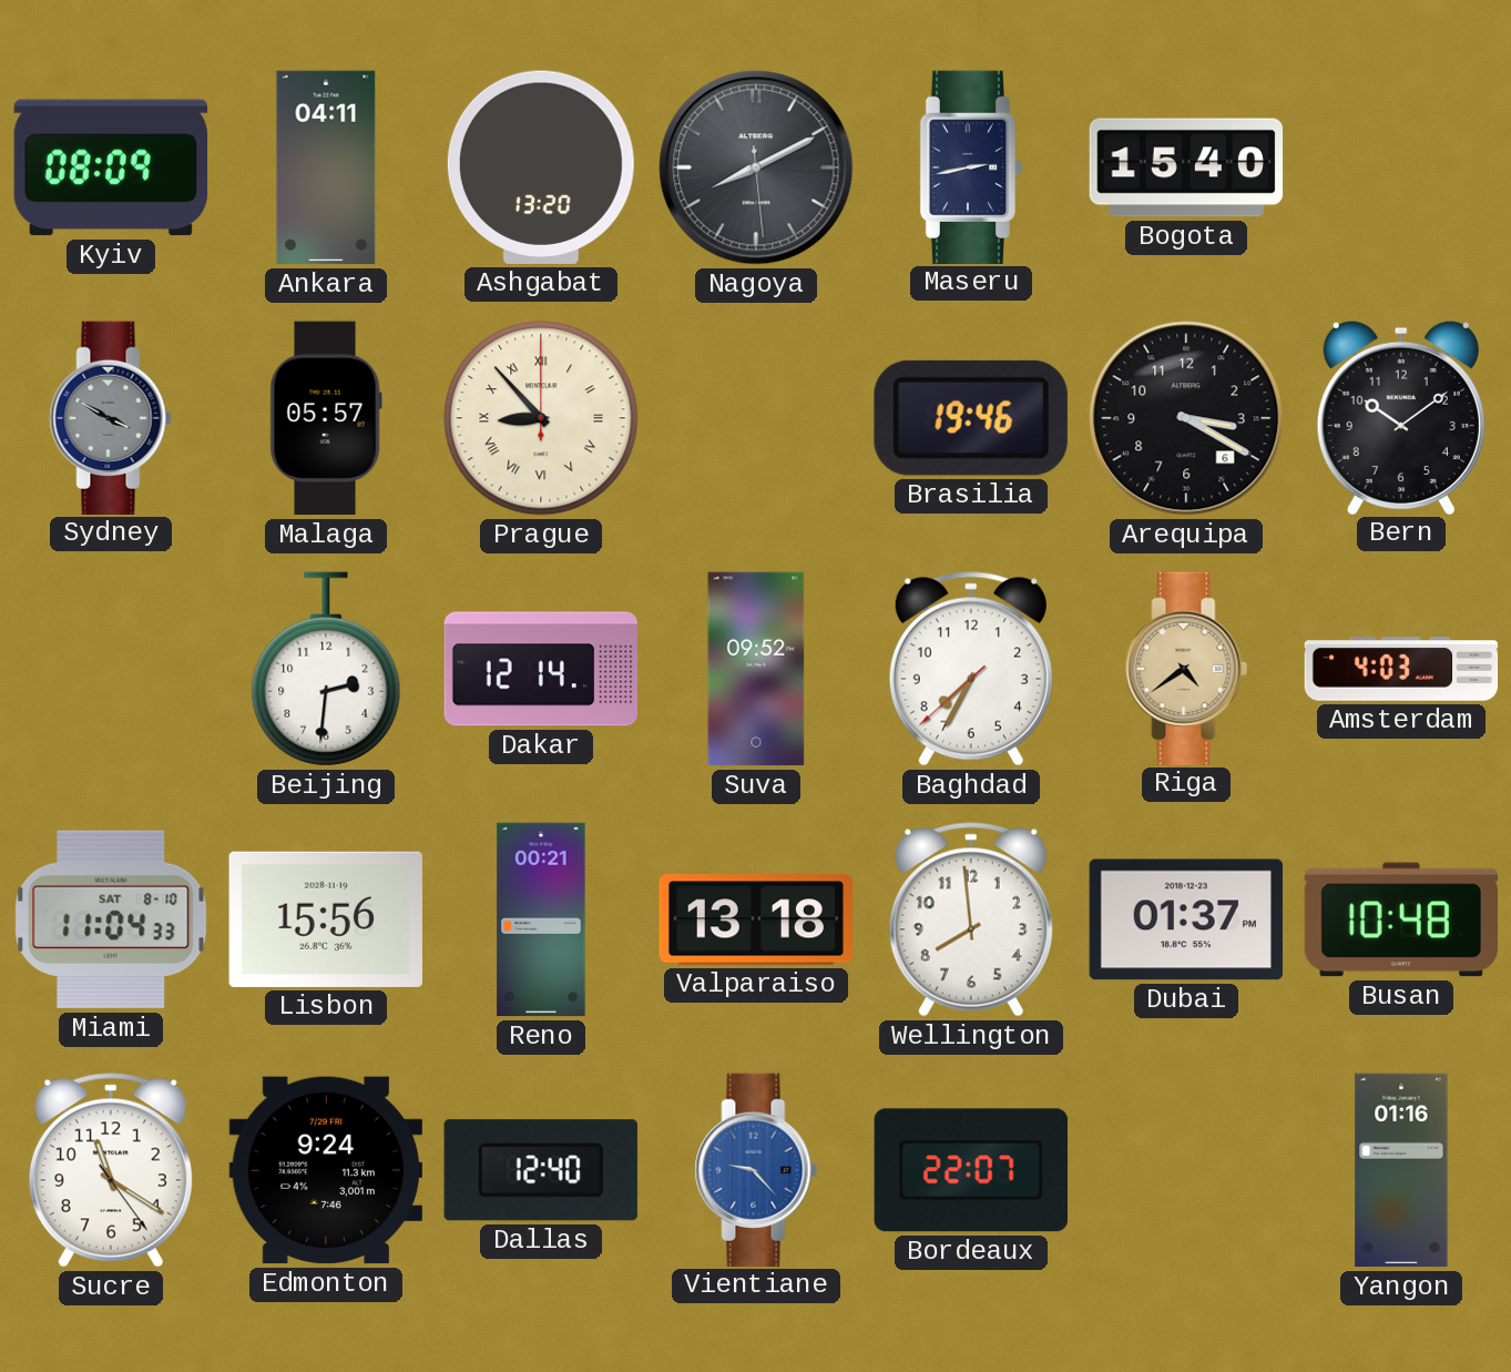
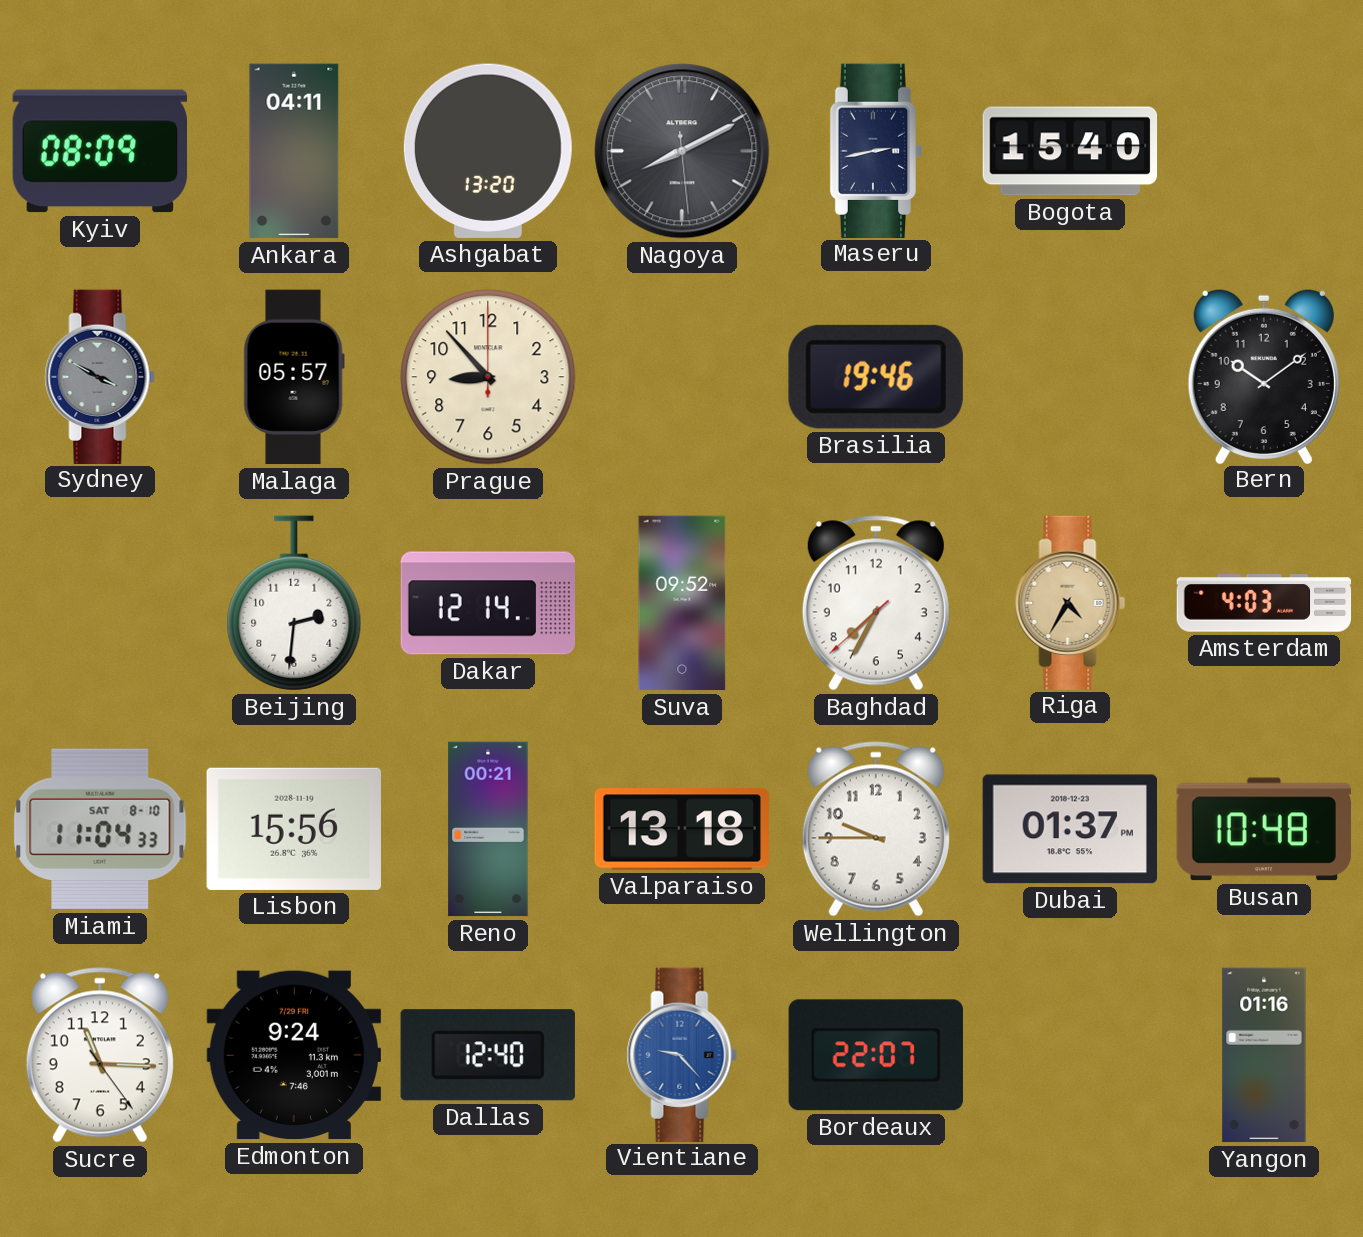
Prague numerals: Roman -> Arabic (488, 377)
Arequipa: 3:20 -> none (1186, 418)
Riga: 4:39 -> 4:35 (1070, 602)
Wellington: 7:59 -> 9:45 (876, 829)
Sucre: 11:20 -> 11:15 (100, 1055)
